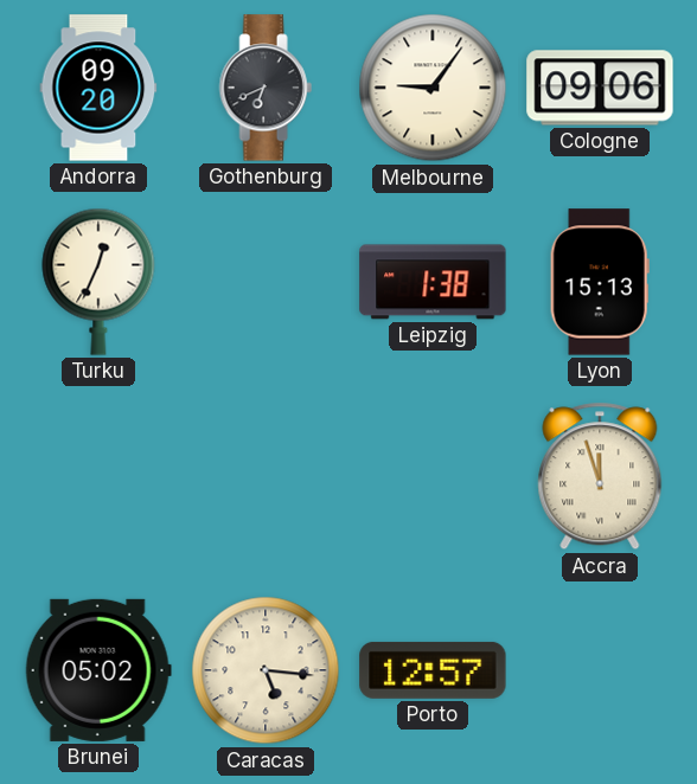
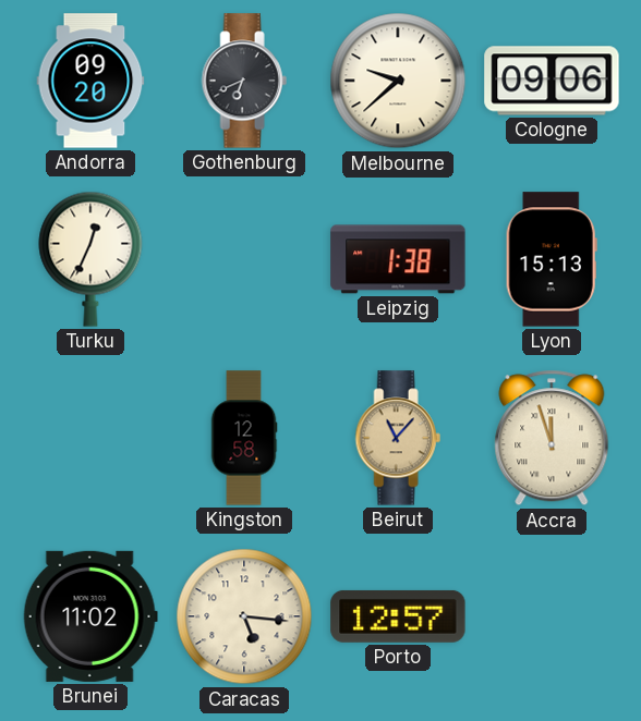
Melbourne: 9:06 -> 9:38 (398, 81)
Kingston: none -> 12:58 (244, 438)
Beirut: none -> 11:07 (398, 438)
Brunei: 05:02 -> 11:02 (90, 616)
